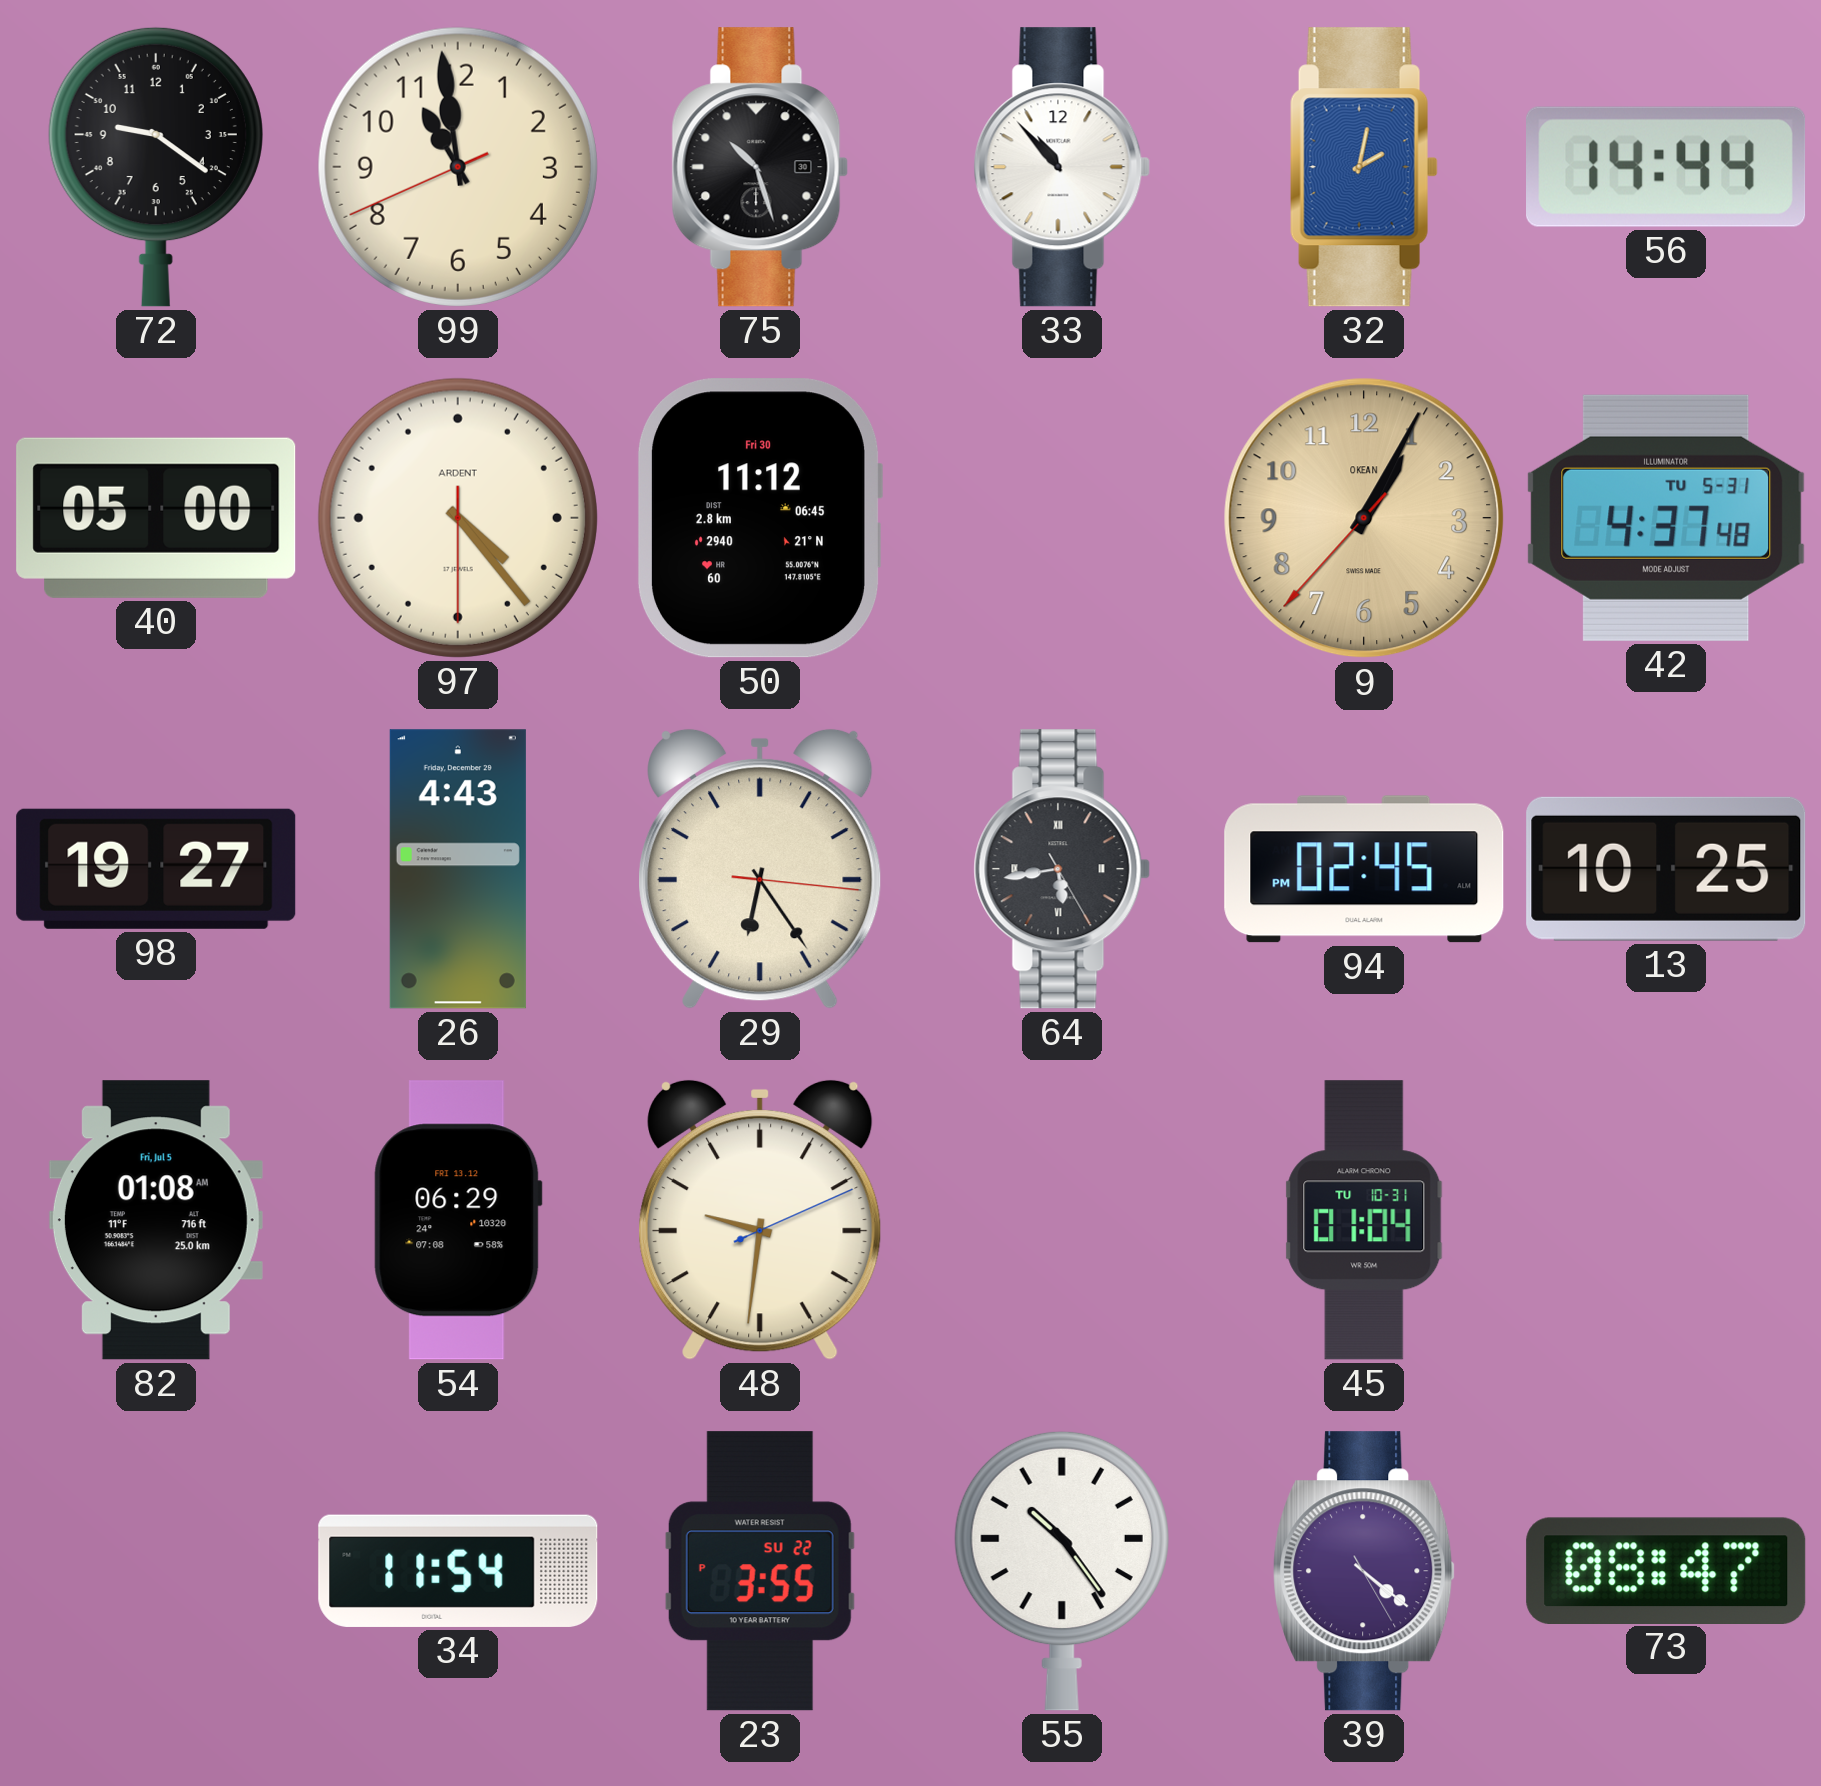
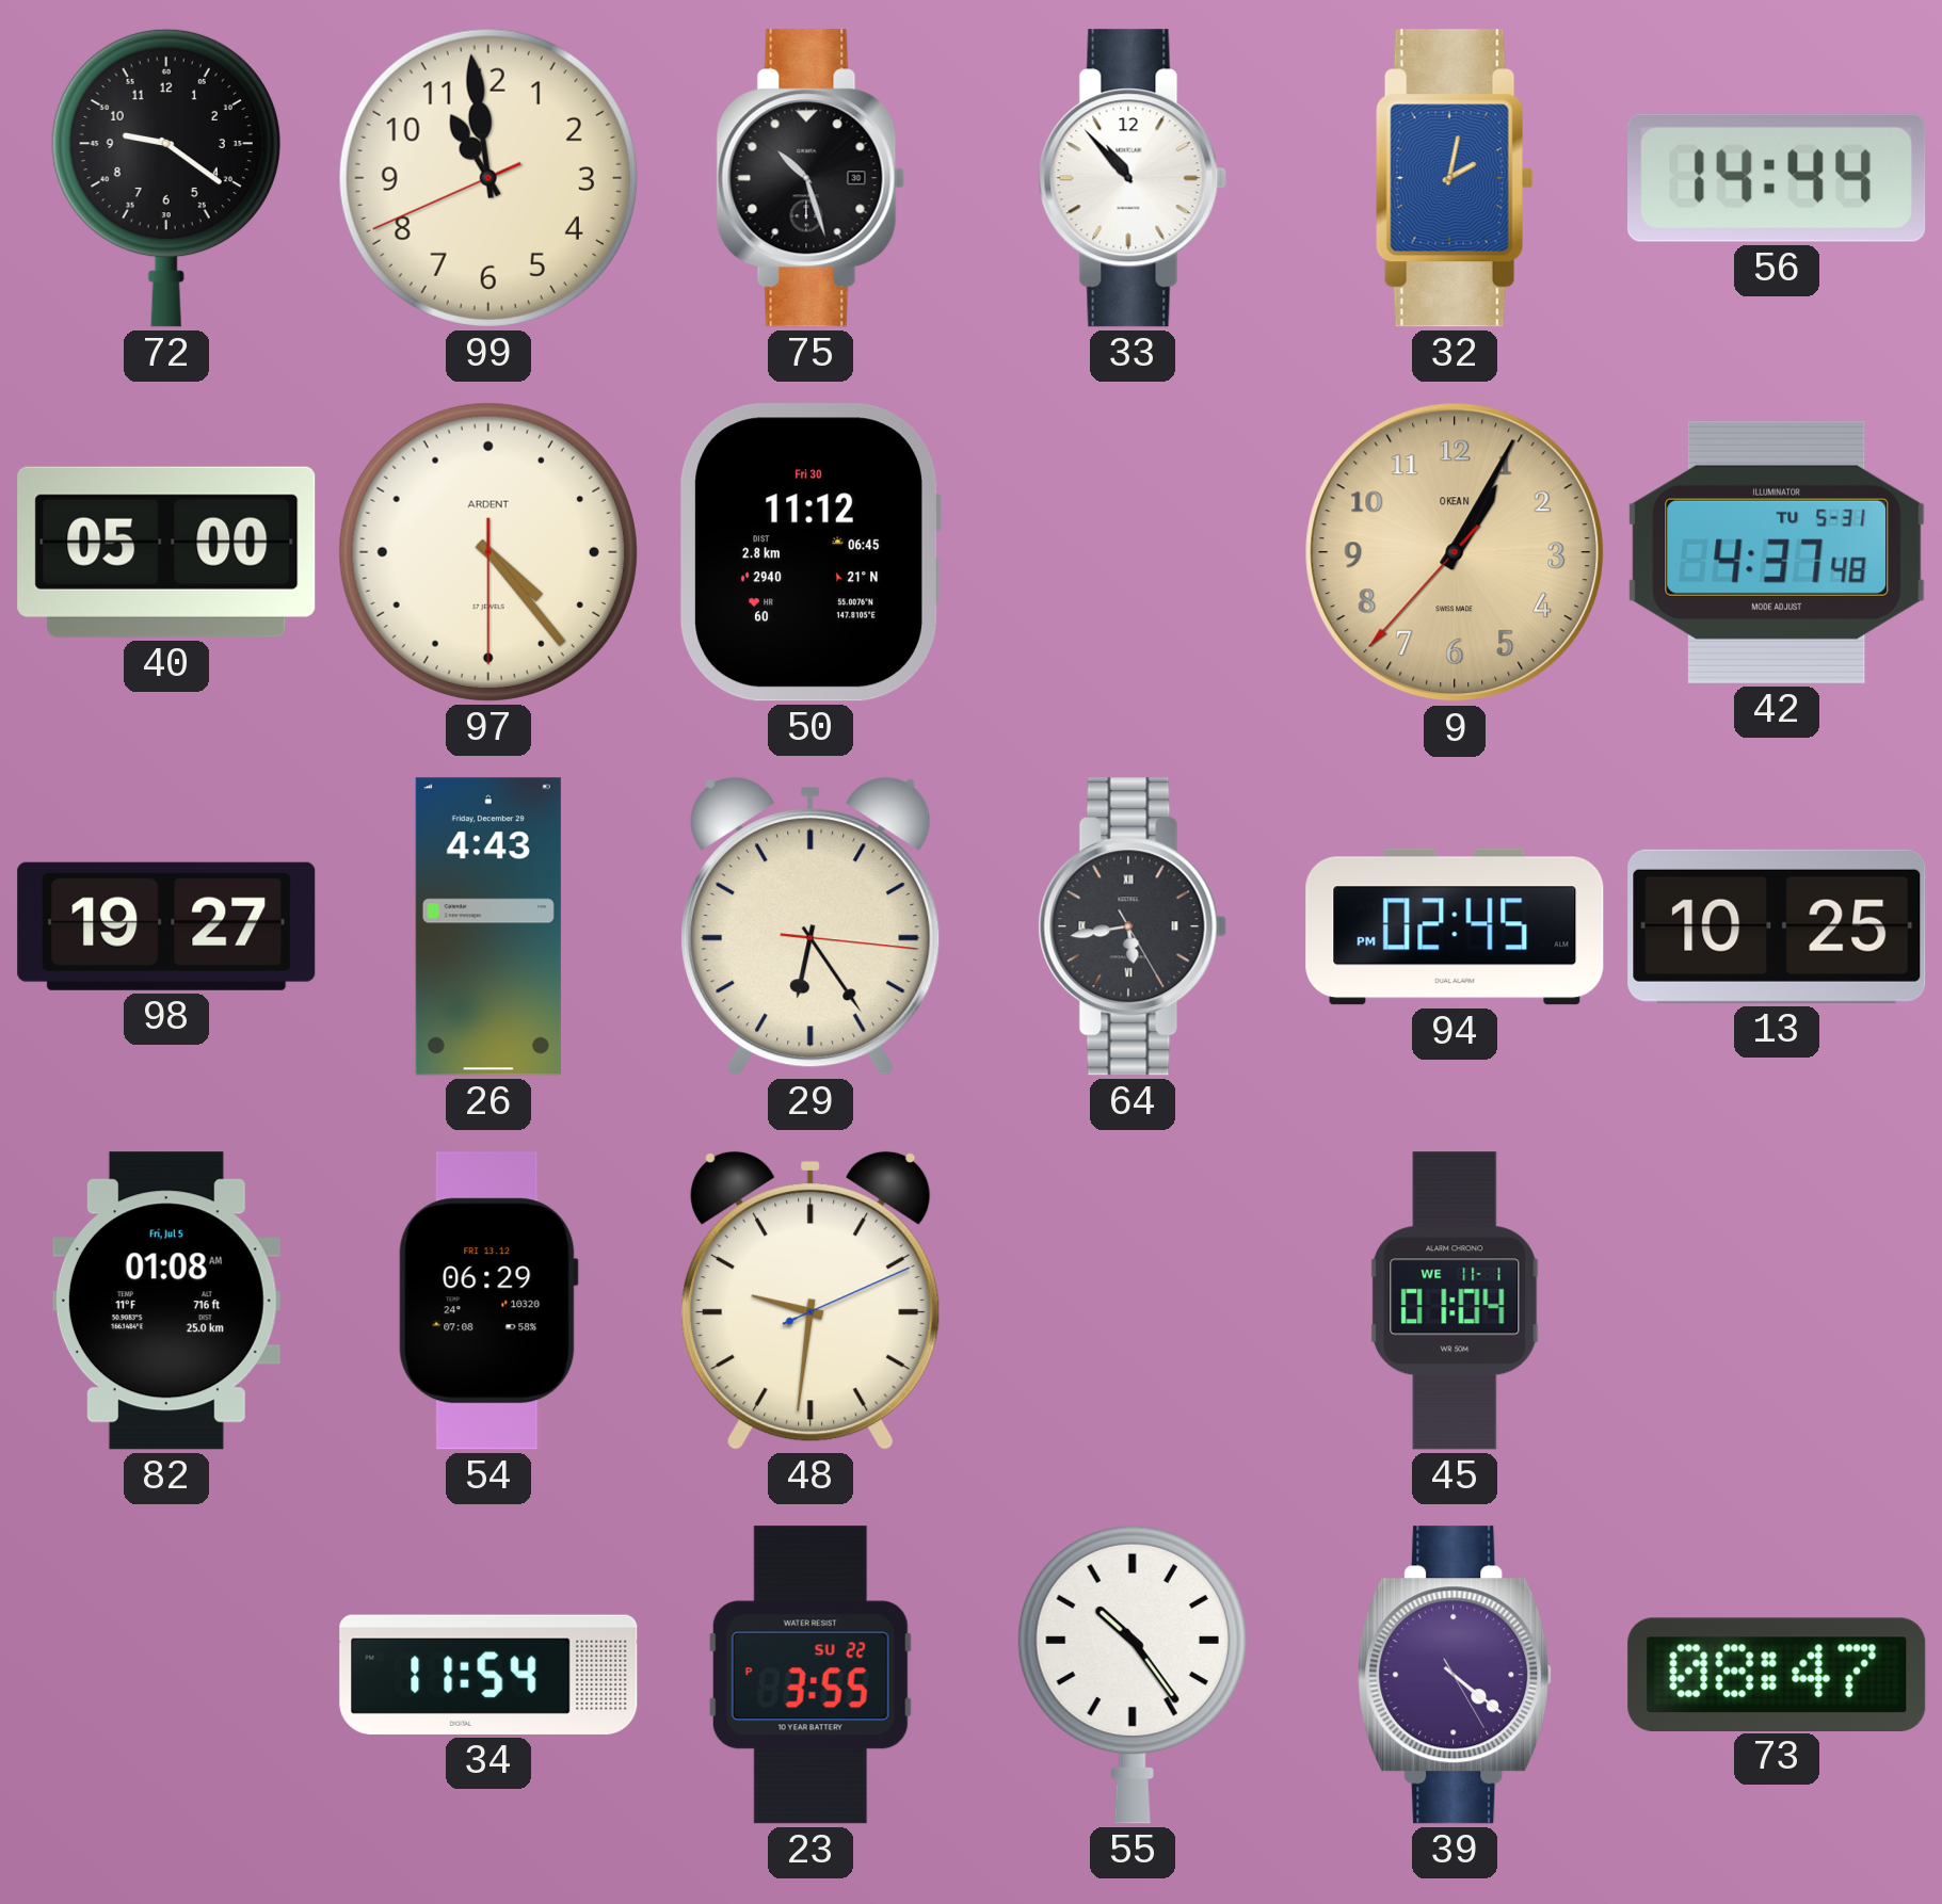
45 date: TU 10-31 -> WE 11-1 (1455, 1301)
